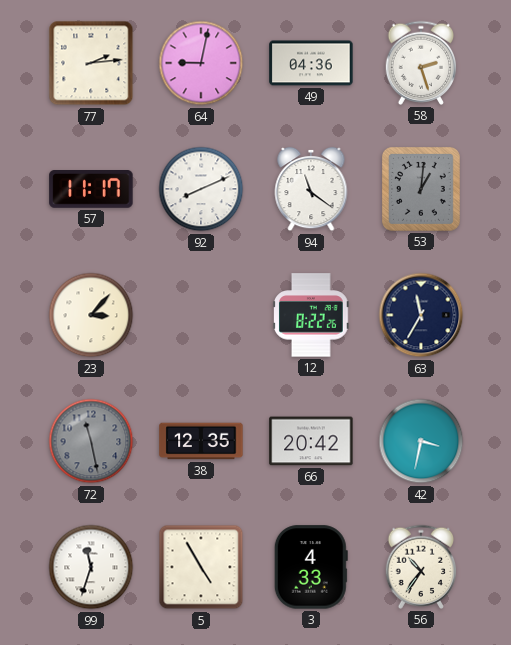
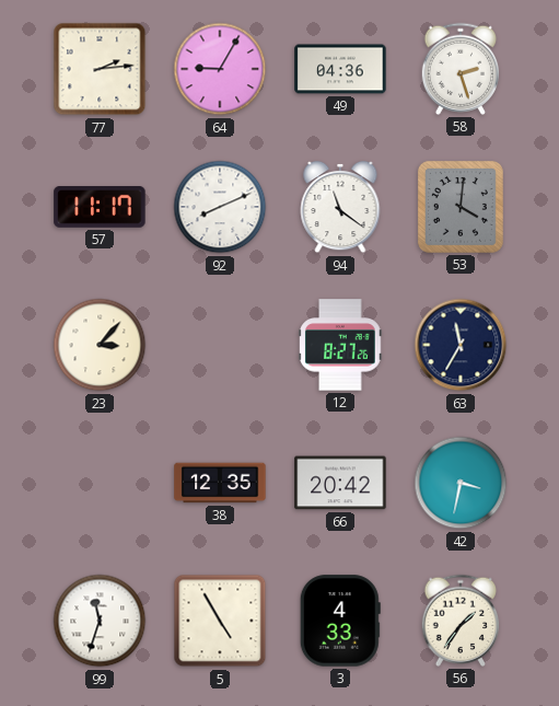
64: 9:02 -> 9:05 (220, 69)
53: 1:01 -> 4:01 (461, 207)
12: 8:22 -> 8:27 (340, 345)
72: 11:28 -> none (91, 441)
56: 10:36 -> 1:36 (461, 621)
